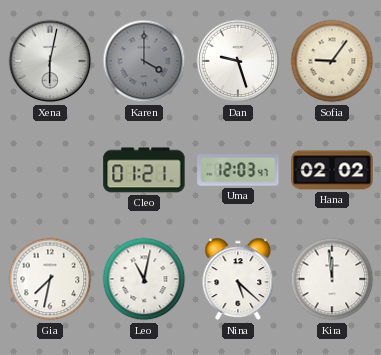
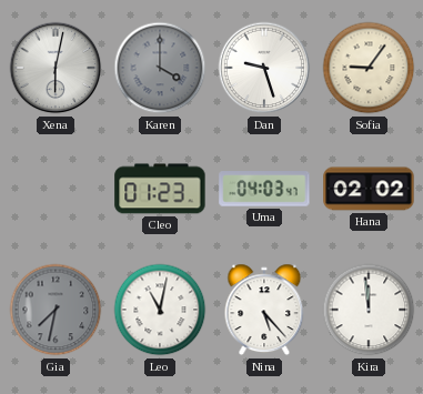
Cleo: 01:21 -> 01:23 (160, 189)
Uma: 12:03 -> 04:03 (264, 189)
Gia dial: white -> grey (56, 310)
Nina: 5:22 -> 5:23 (264, 310)
